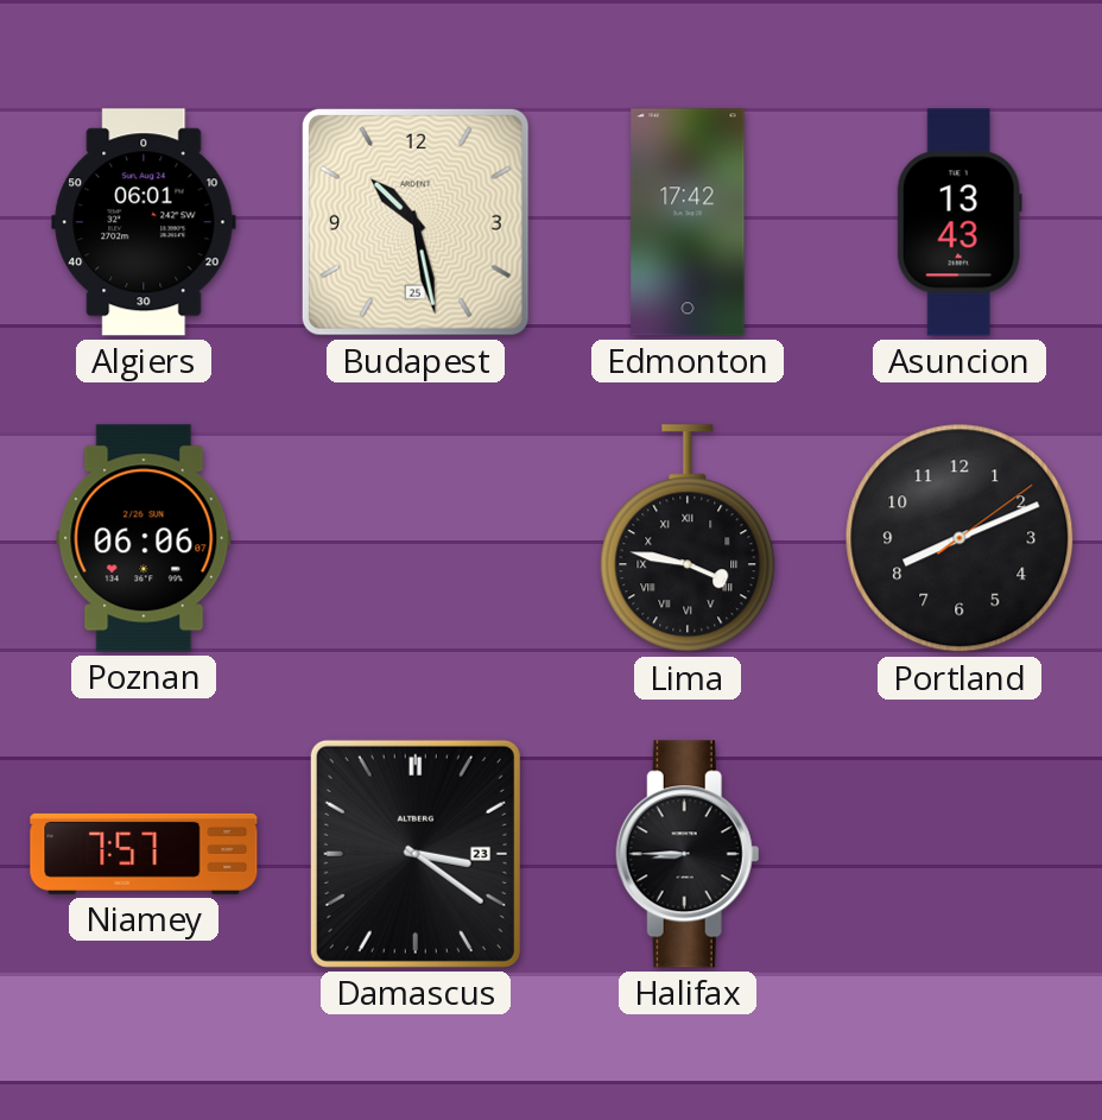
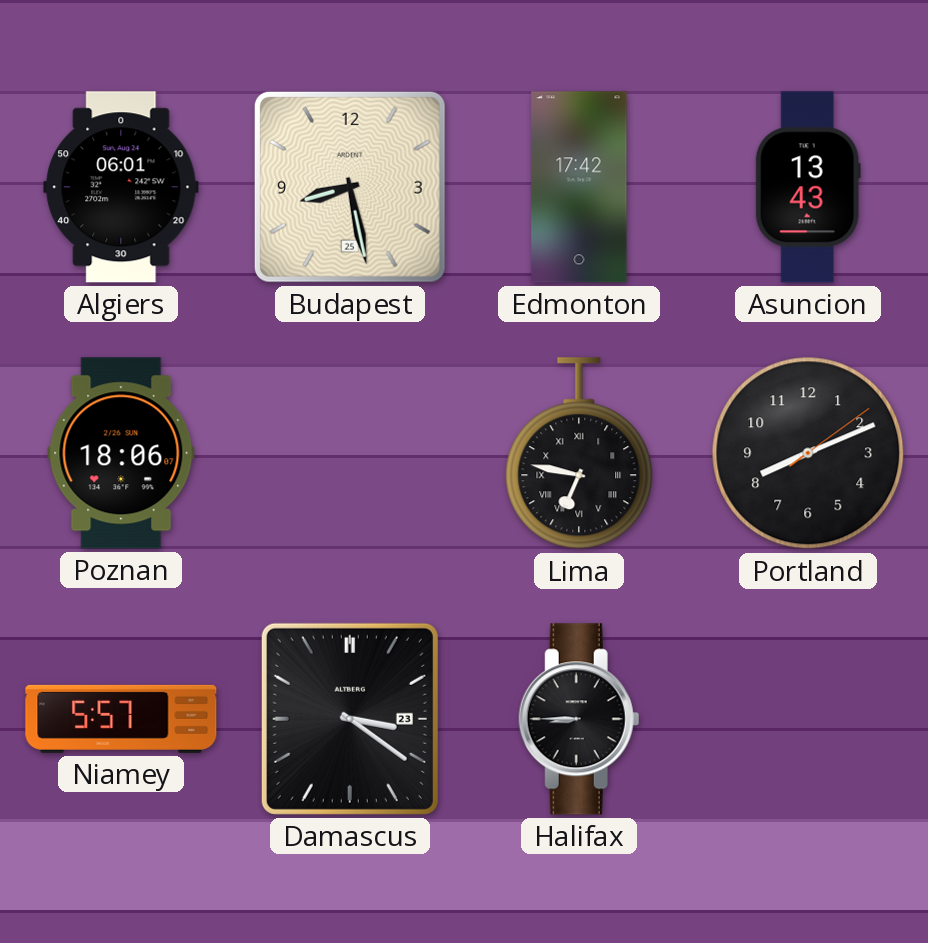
Budapest: 10:28 -> 8:28 (350, 187)
Poznan: 06:06 -> 18:06 (121, 453)
Lima: 3:47 -> 6:47 (579, 454)
Niamey: 7:57 -> 5:57 (121, 719)
